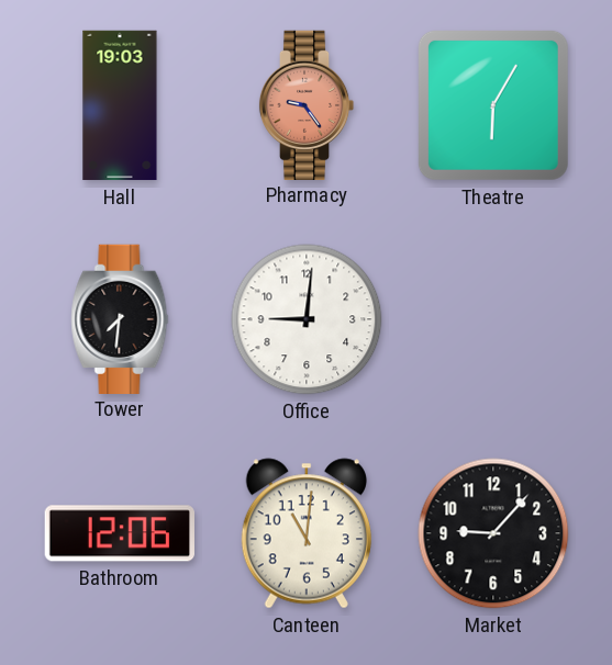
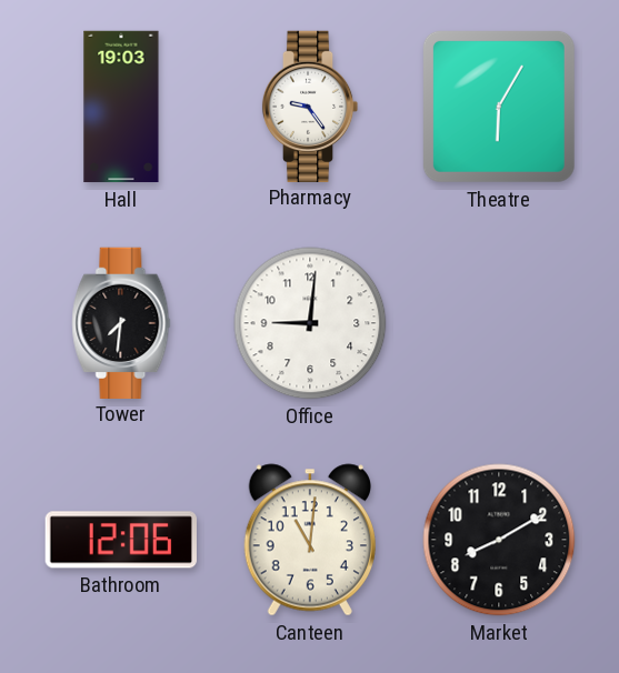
Pharmacy dial: salmon -> white (310, 106)
Market: 9:07 -> 8:10 (499, 540)
